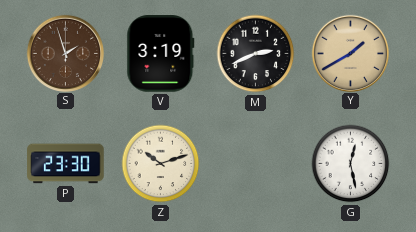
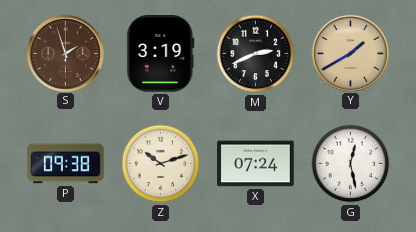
P: 23:30 -> 09:38 (66, 164)
X: none -> 07:24 (256, 164)
